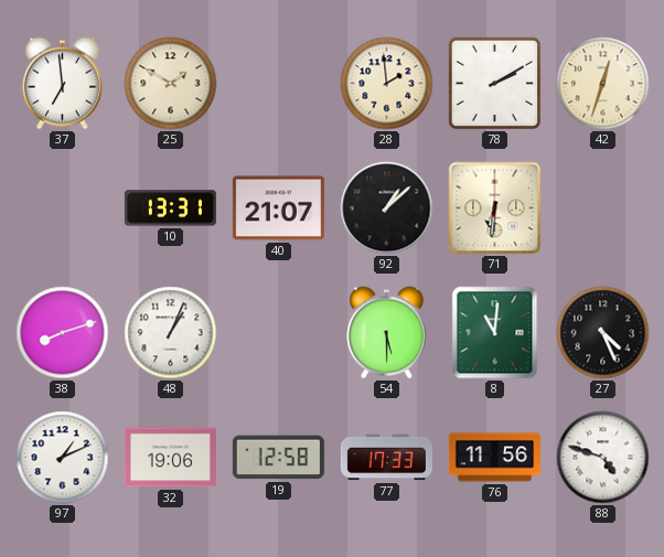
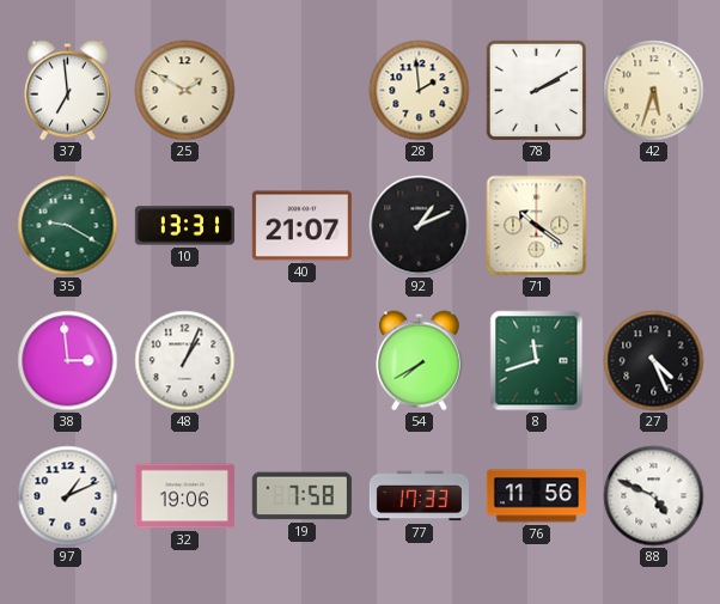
42: 12:33 -> 5:33 (654, 91)
35: none -> 9:20 (68, 226)
92: 1:08 -> 1:11 (420, 226)
71: 6:31 -> 10:21 (537, 226)
38: 8:12 -> 2:59 (68, 361)
54: 5:30 -> 7:40 (419, 361)
8: 11:01 -> 11:42 (537, 361)
19: 12:58 -> 7:58 (301, 496)
88: 4:48 -> 4:49 (654, 496)
